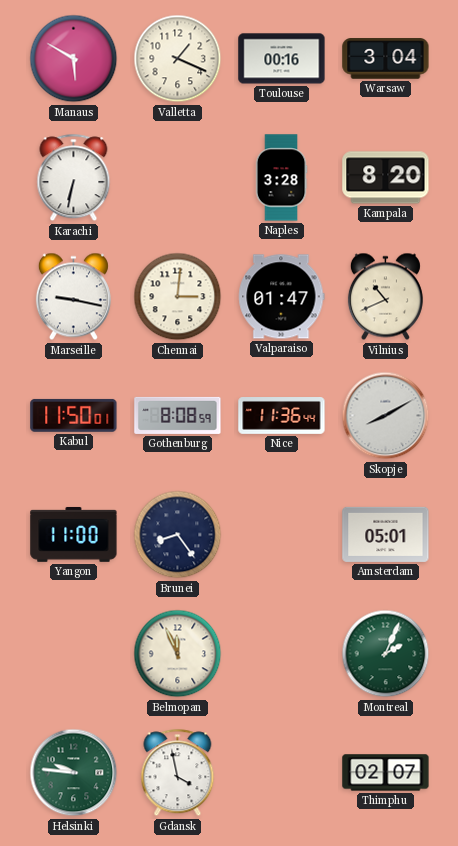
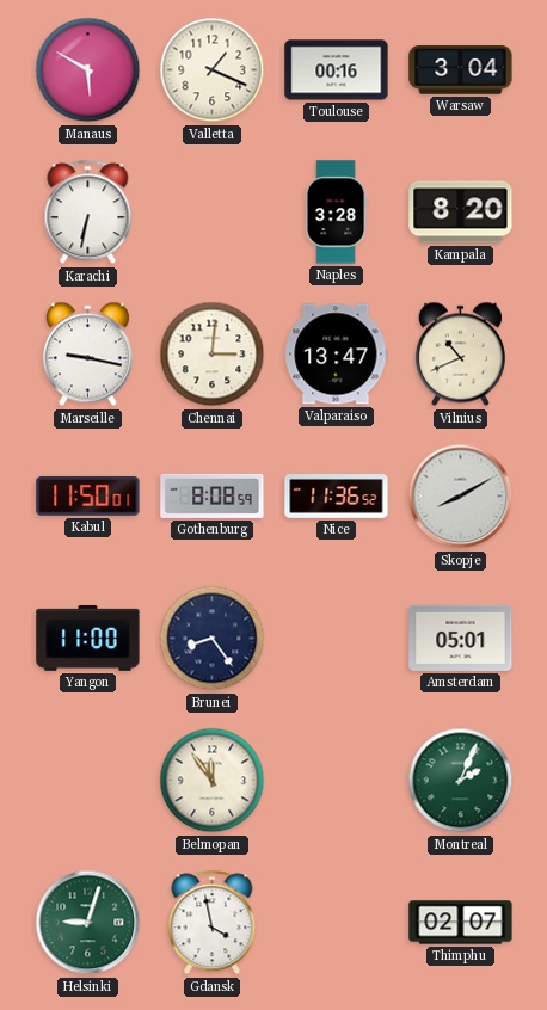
Valparaiso: 01:47 -> 13:47 (337, 355)
Nice: 11:36:44 -> 11:36:52 (337, 497)
Belmopan: 11:56 -> 11:54 (213, 781)
Helsinki: 9:46 -> 9:03 (88, 923)
